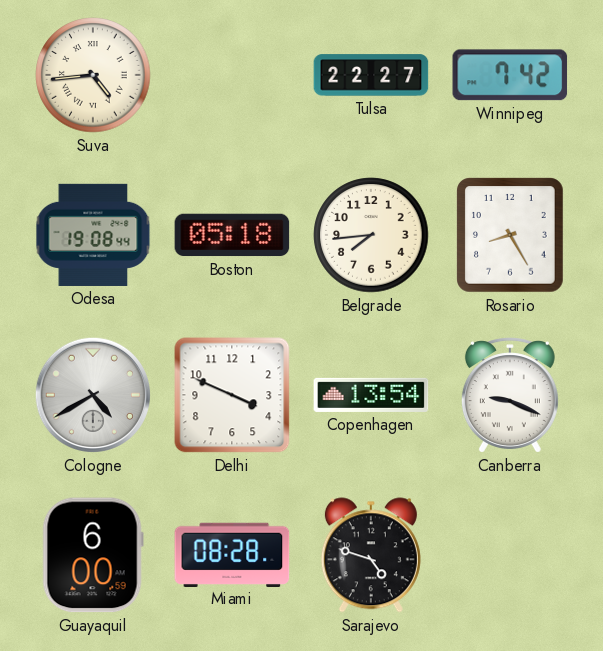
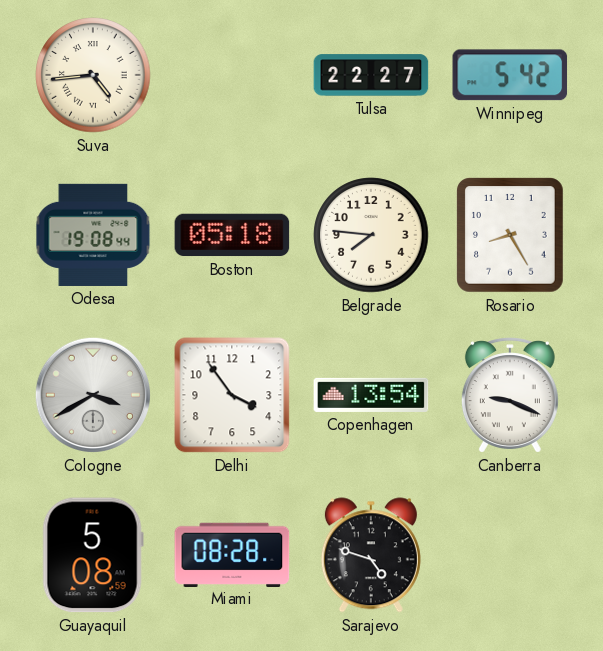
Winnipeg: 7:42 -> 5:42 (510, 75)
Belgrade: 7:44 -> 7:46 (371, 235)
Cologne: 4:40 -> 3:40 (93, 395)
Delhi: 3:49 -> 3:54 (232, 395)
Guayaquil: 6:00 -> 5:08 (93, 555)
